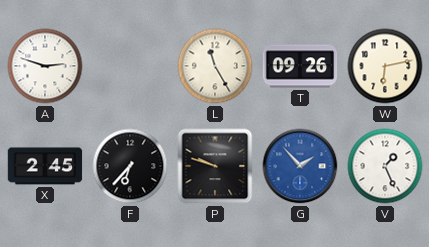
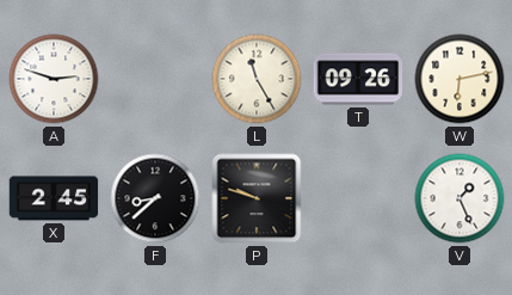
F: 6:37 -> 8:38 (155, 198)
G: 1:53 -> none (300, 166)
